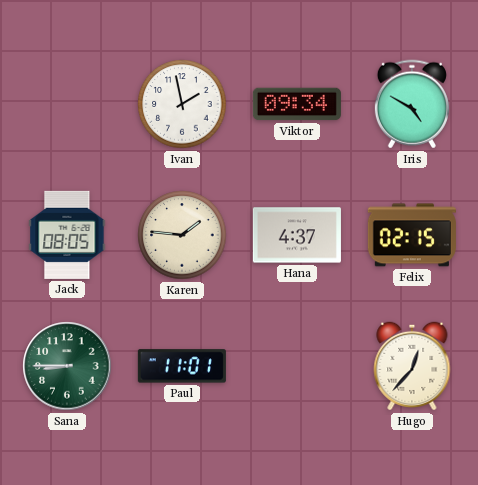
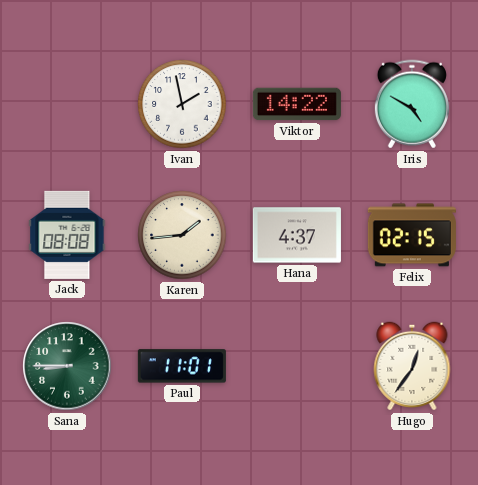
Viktor: 09:34 -> 14:22 (297, 104)
Jack: 08:05 -> 08:08 (67, 235)
Karen: 1:46 -> 1:44 (182, 235)
Hugo: 12:37 -> 12:36 (412, 366)
